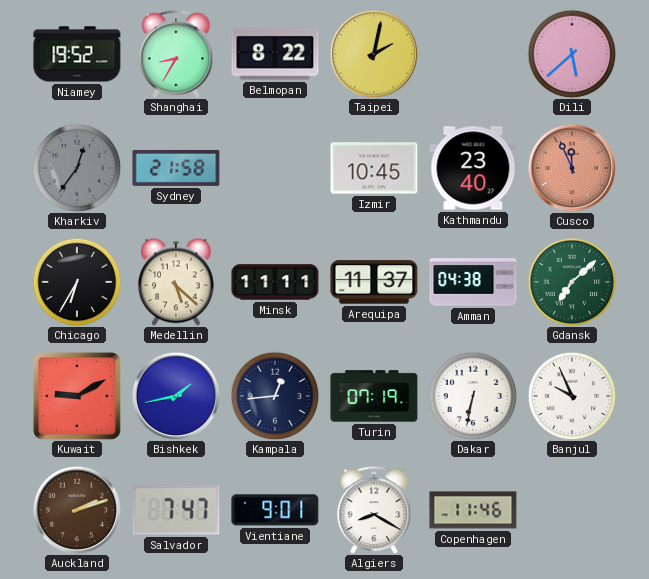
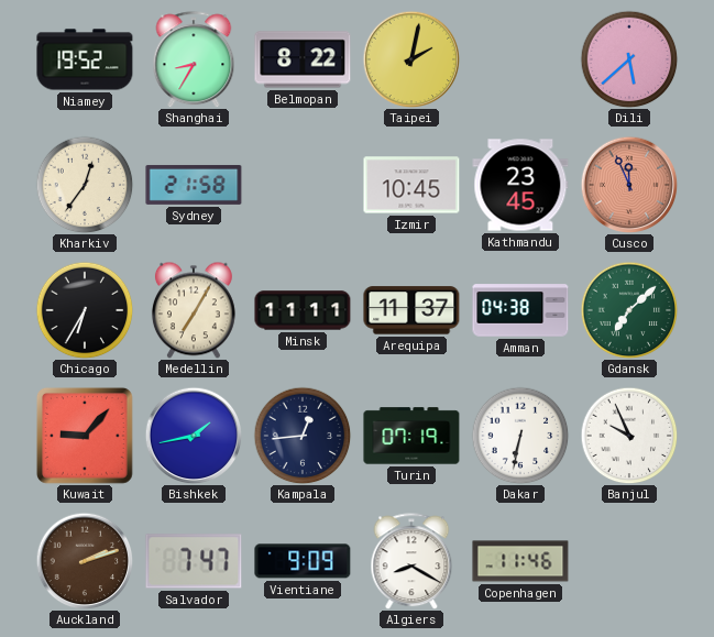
Kharkiv dial: grey -> cream (85, 185)
Kathmandu: 23:40 -> 23:45 (520, 185)
Medellin: 5:22 -> 7:05 (194, 310)
Kuwait: 9:10 -> 9:07 (85, 436)
Vientiane: 9:01 -> 9:09 (303, 561)
